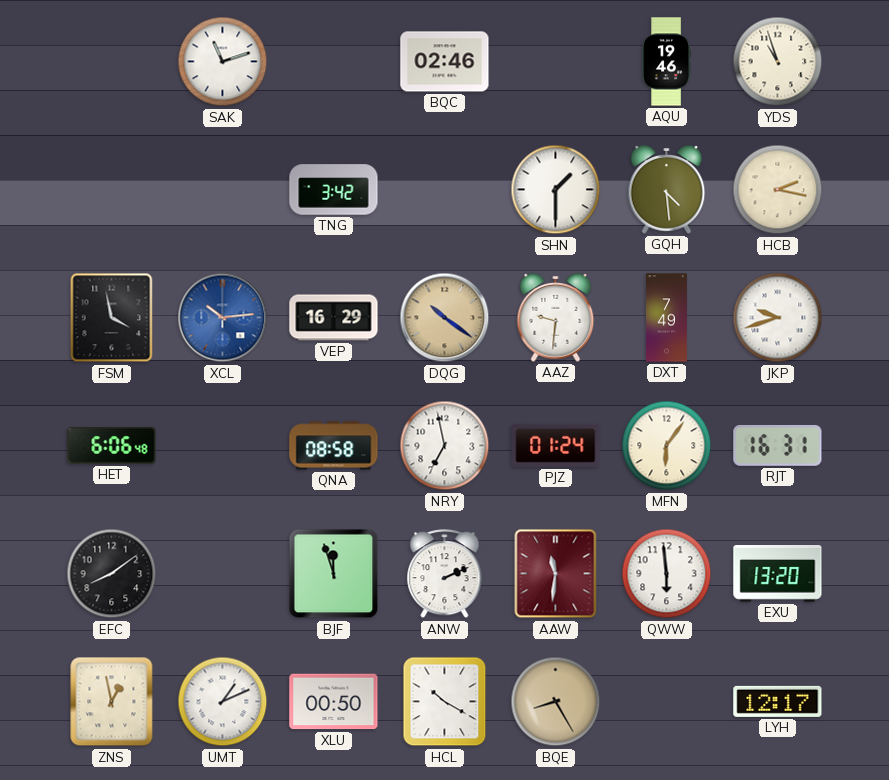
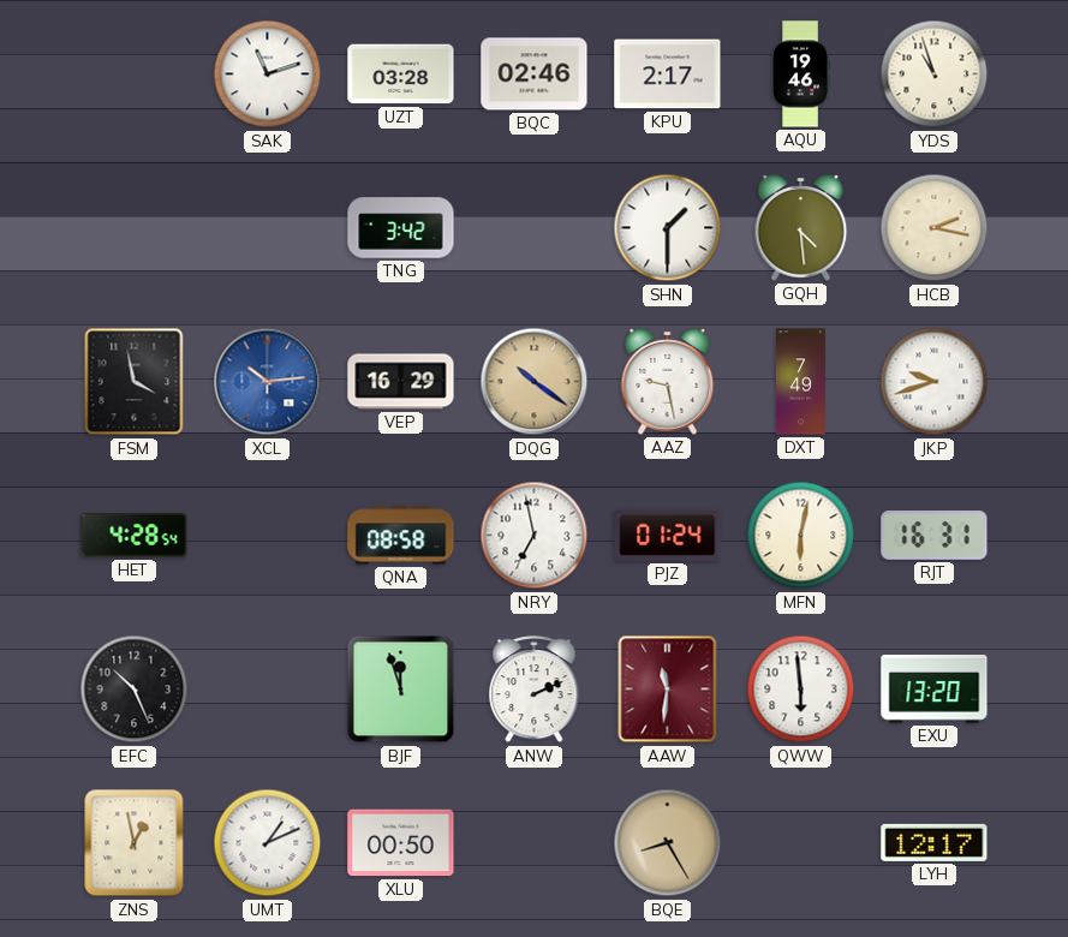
UZT: none -> 03:28 (401, 74)
KPU: none -> 2:17 (668, 74)
AAZ: 9:31 -> 9:28 (668, 382)
HET: 6:06 -> 4:28 (135, 536)
MFN: 6:06 -> 6:02 (801, 536)
EFC: 8:09 -> 10:26 (135, 690)
HCL: 10:20 -> none (445, 702)
